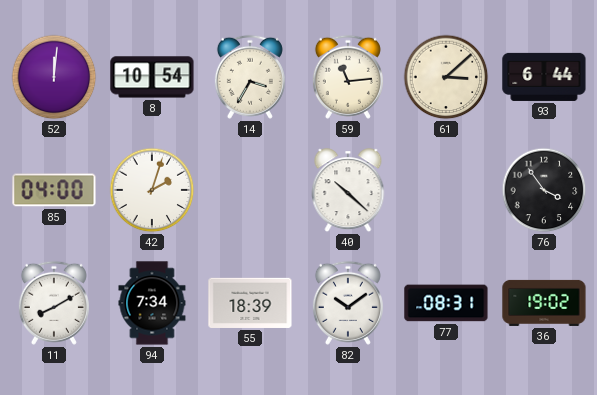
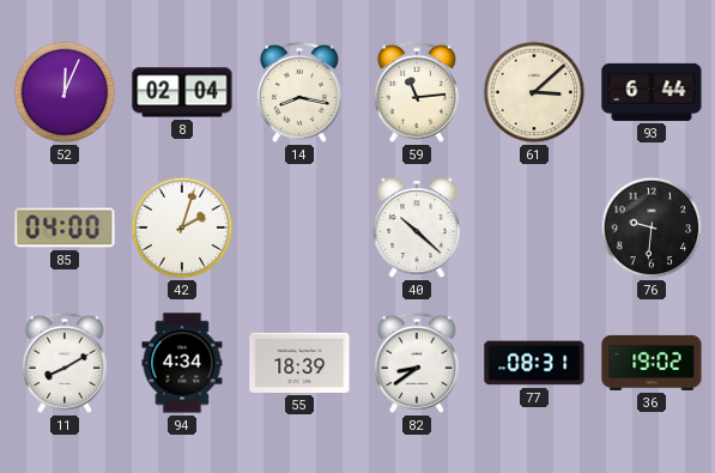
52: 12:01 -> 12:04 (65, 92)
8: 10:54 -> 02:04 (182, 92)
14: 3:35 -> 8:17 (299, 92)
76: 3:54 -> 9:31 (652, 228)
94: 7:34 -> 4:34 (182, 363)
82: 10:09 -> 8:39 (417, 363)
